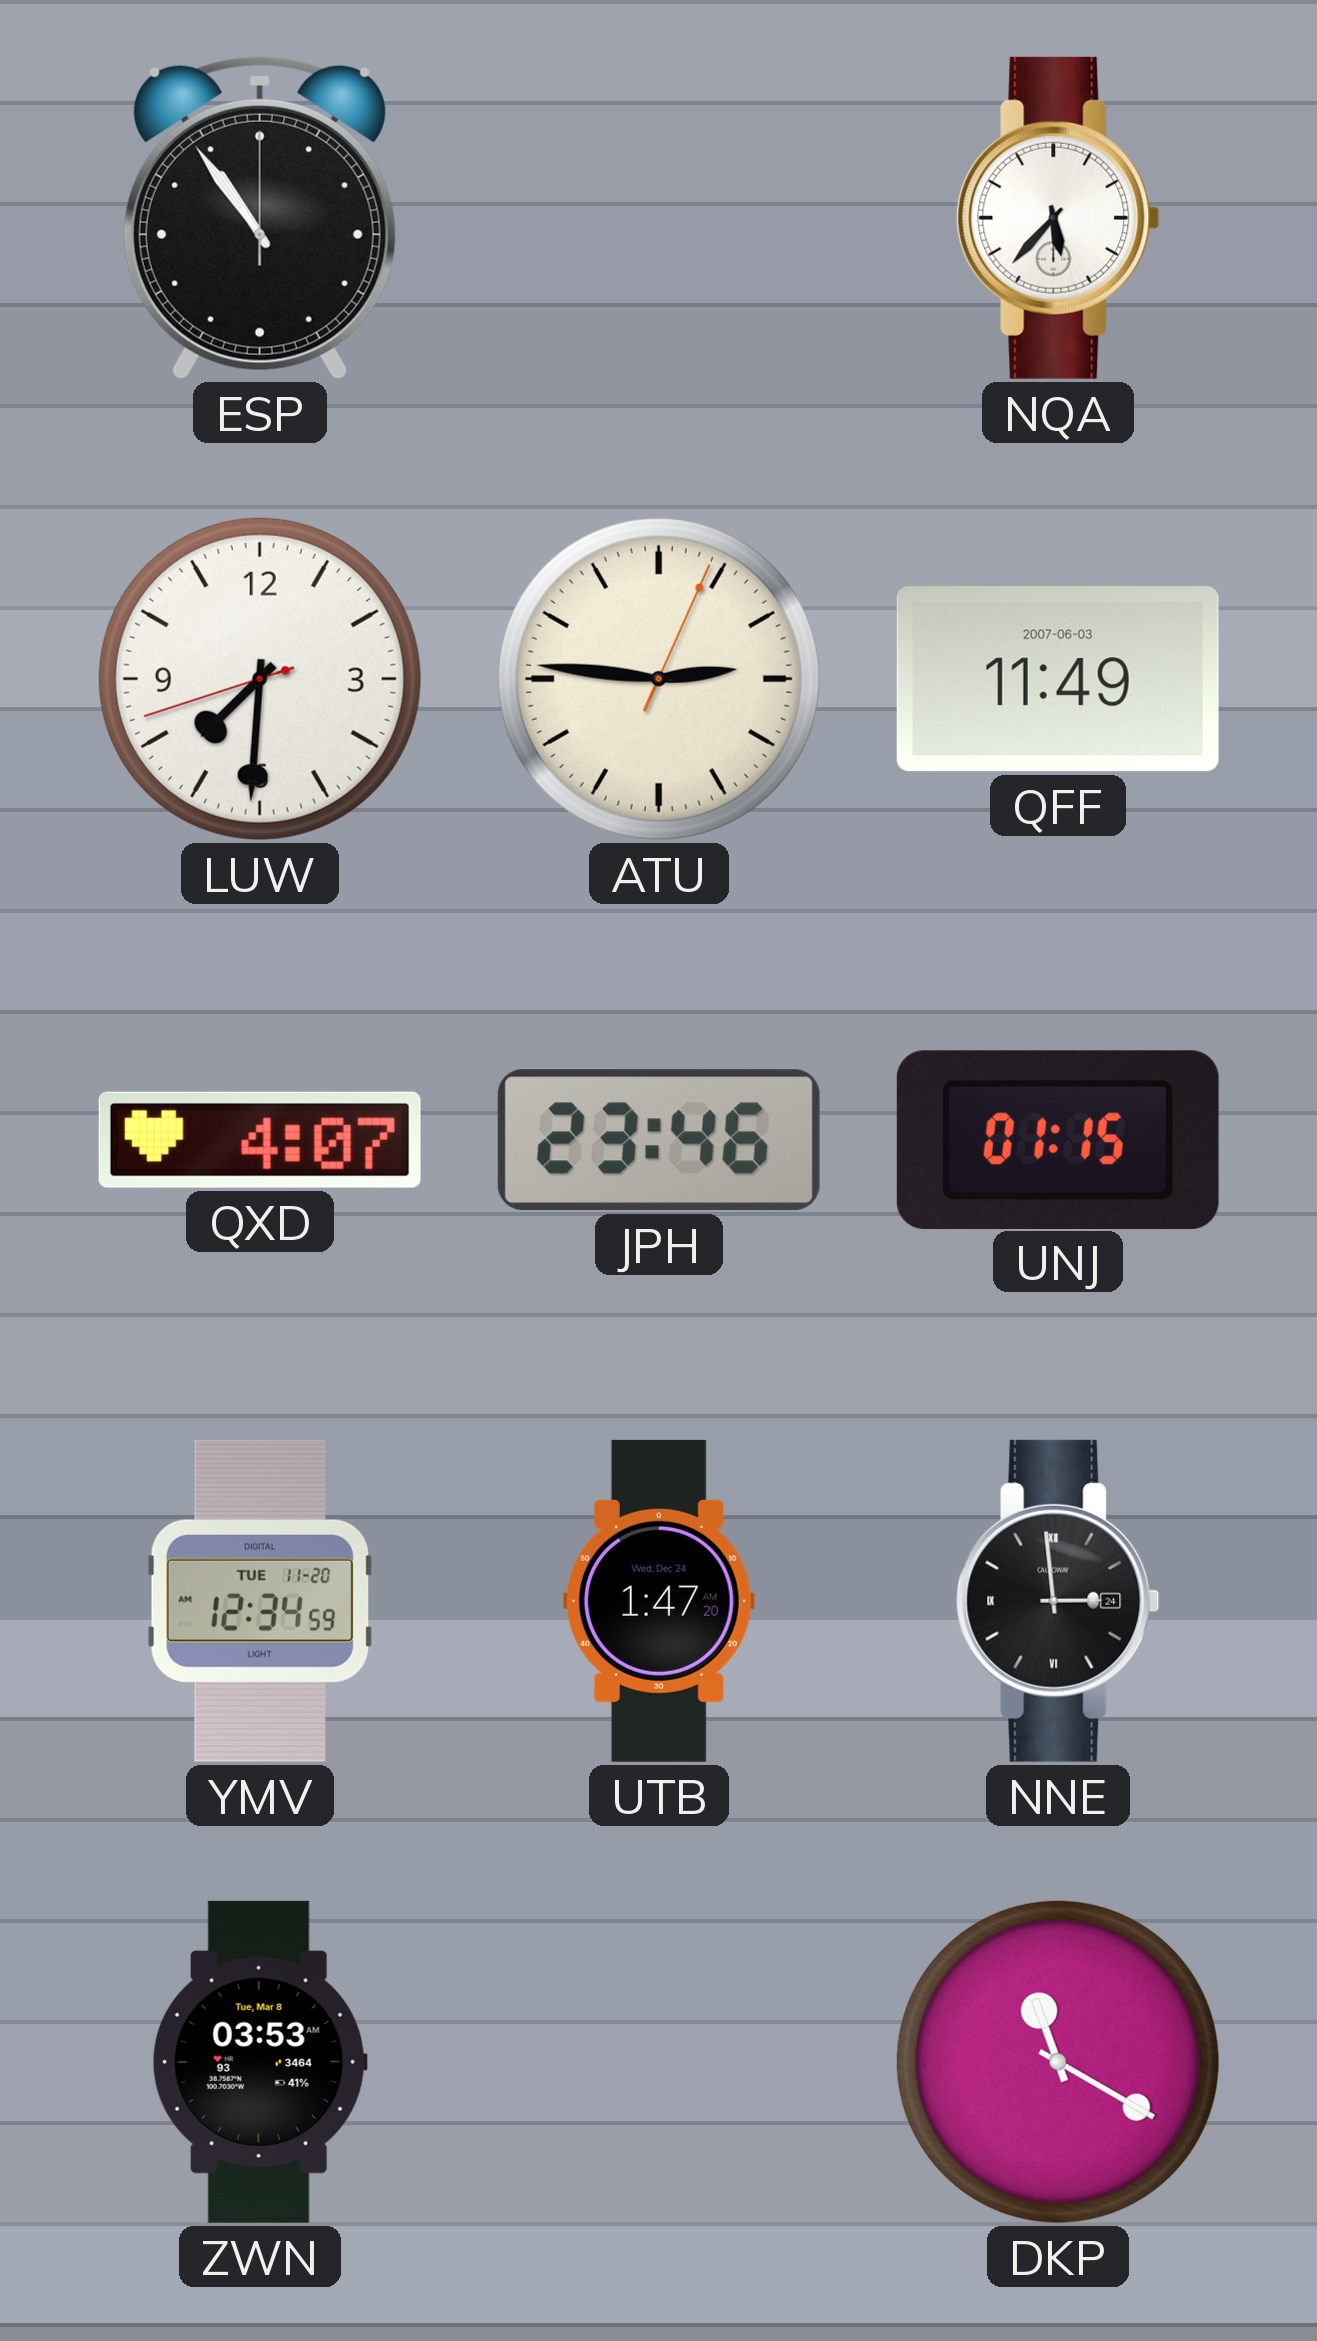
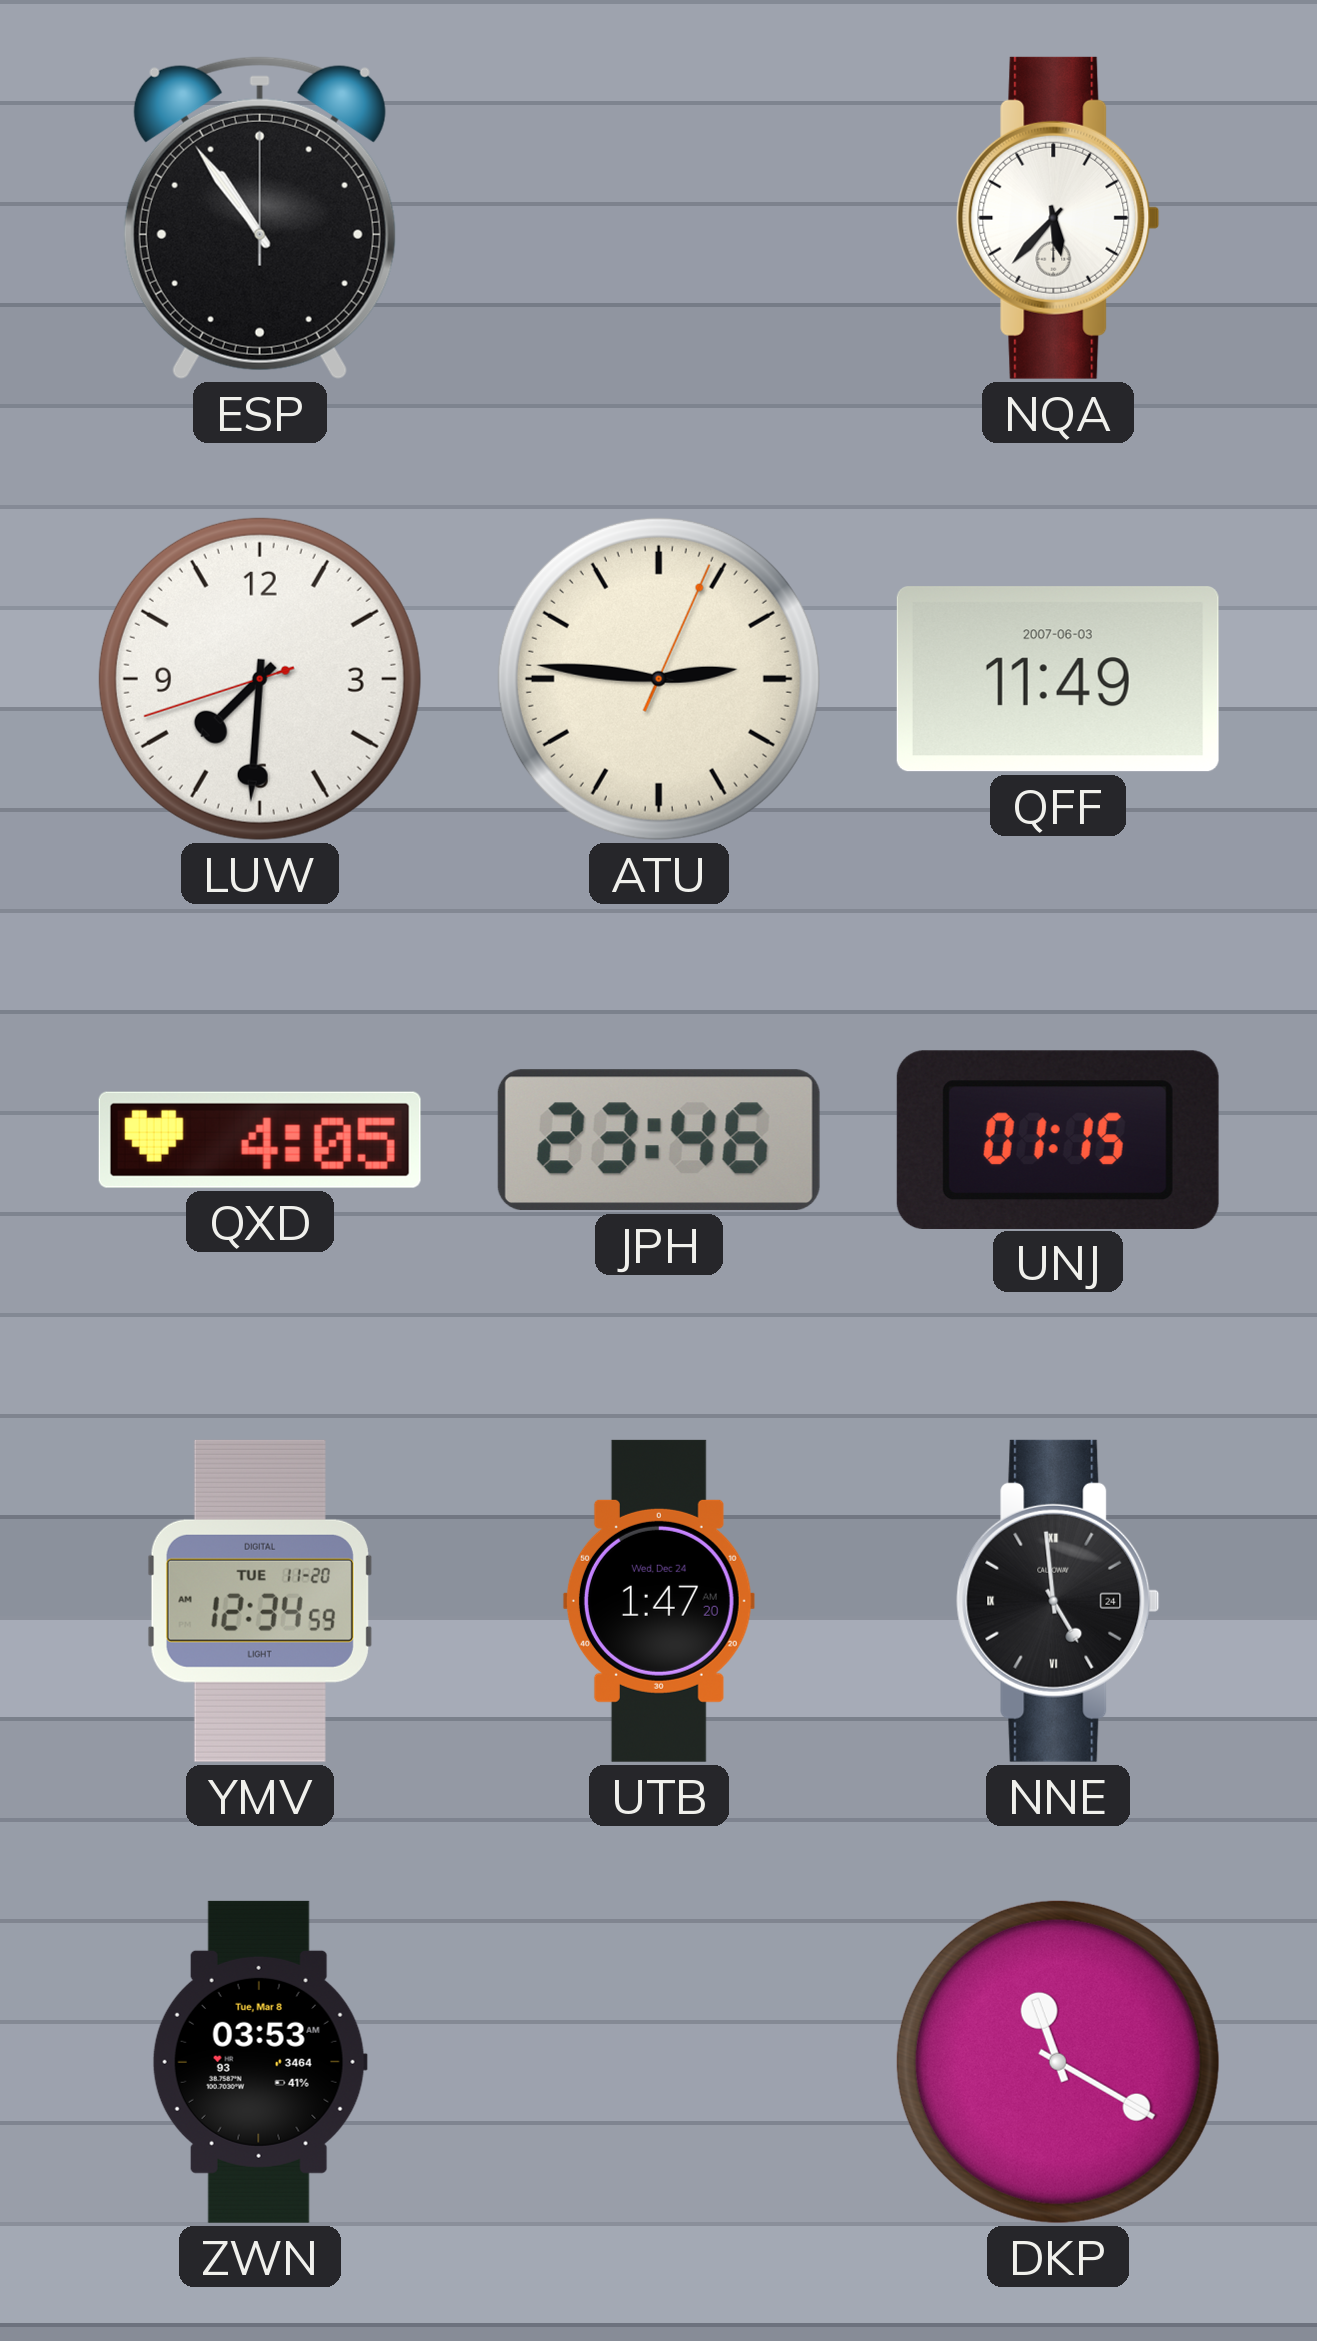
QXD: 4:07 -> 4:05 (260, 1140)
NNE: 2:59 -> 4:59 (1058, 1601)
